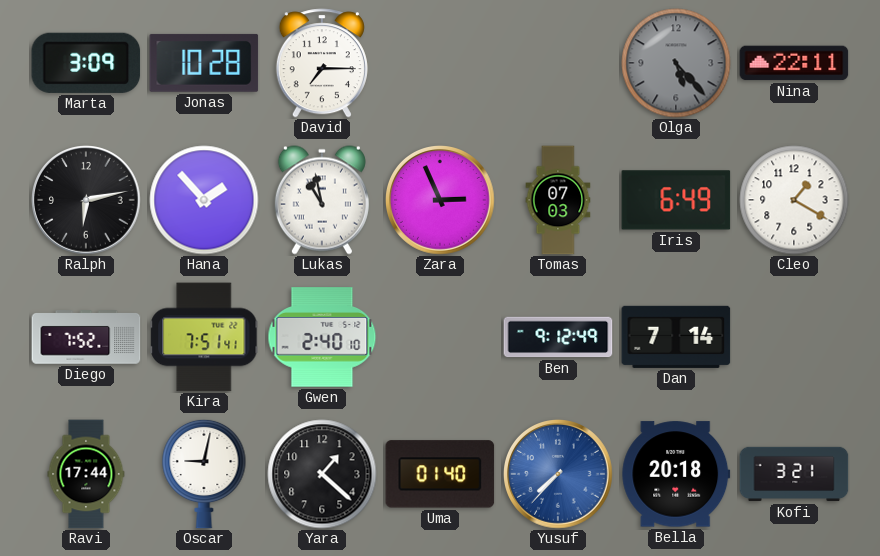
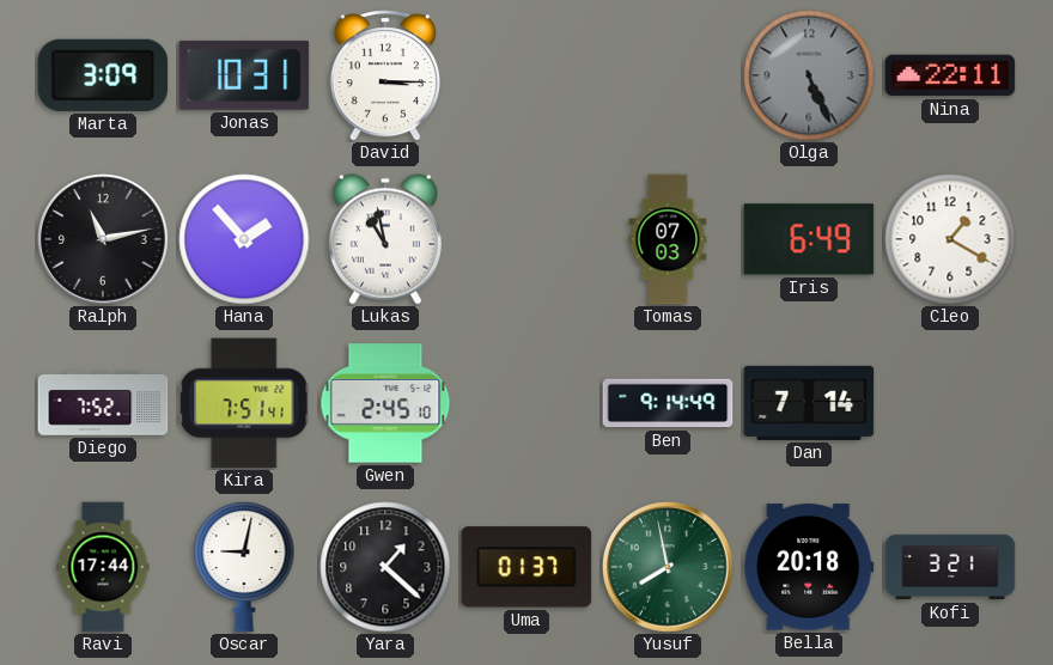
Jonas: 10:28 -> 10:31 (244, 75)
David: 7:15 -> 3:15 (385, 75)
Olga: 5:23 -> 5:26 (809, 75)
Ralph: 6:13 -> 11:13 (104, 240)
Zara: 2:56 -> none (441, 201)
Gwen: 2:40 -> 2:45 (385, 403)
Ben: 9:12 -> 9:14 (668, 403)
Uma: 01:40 -> 01:37 (526, 567)
Yusuf: 7:37 -> 7:58 (669, 568)
Yusuf dial: blue -> green (669, 568)
